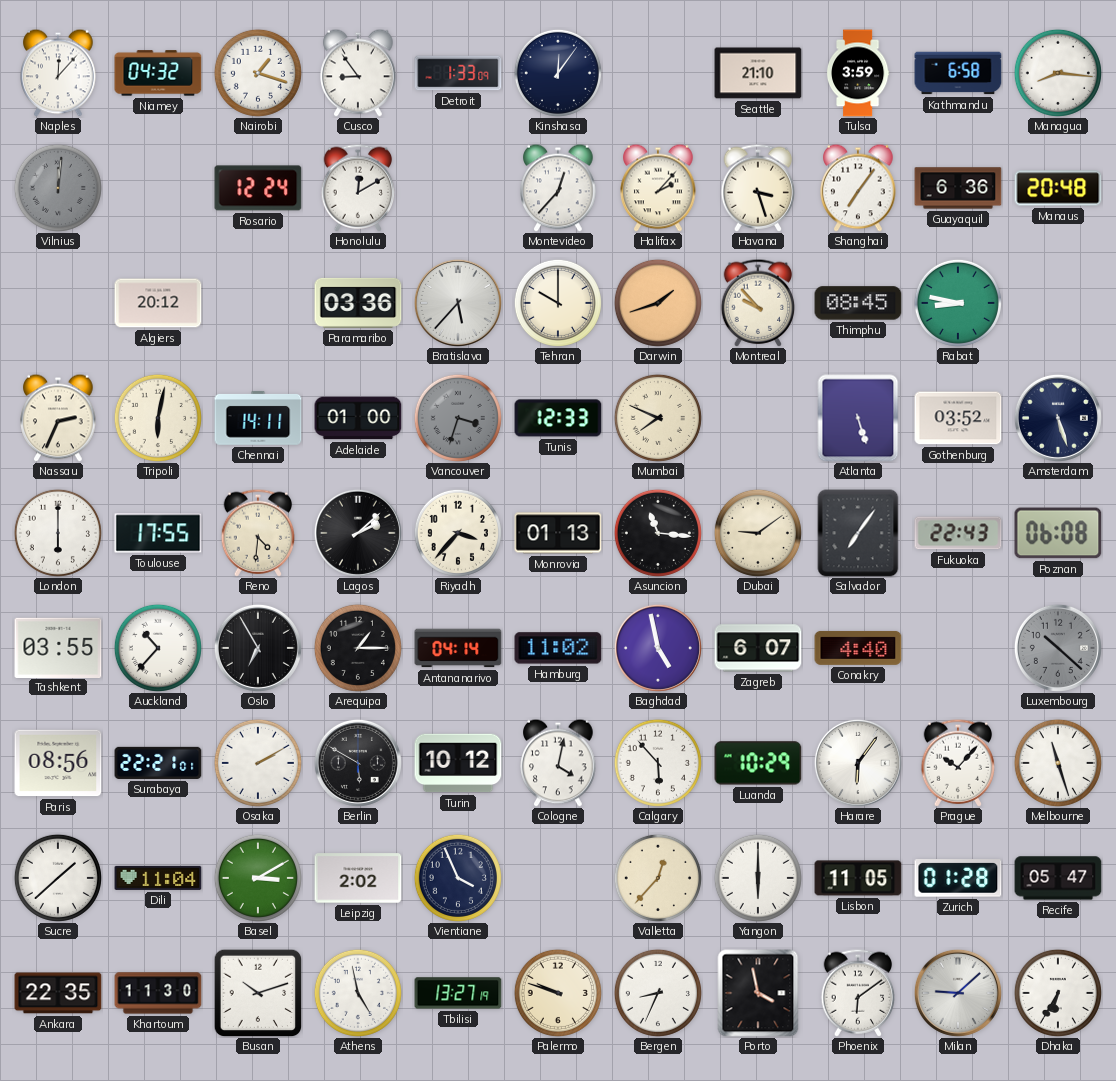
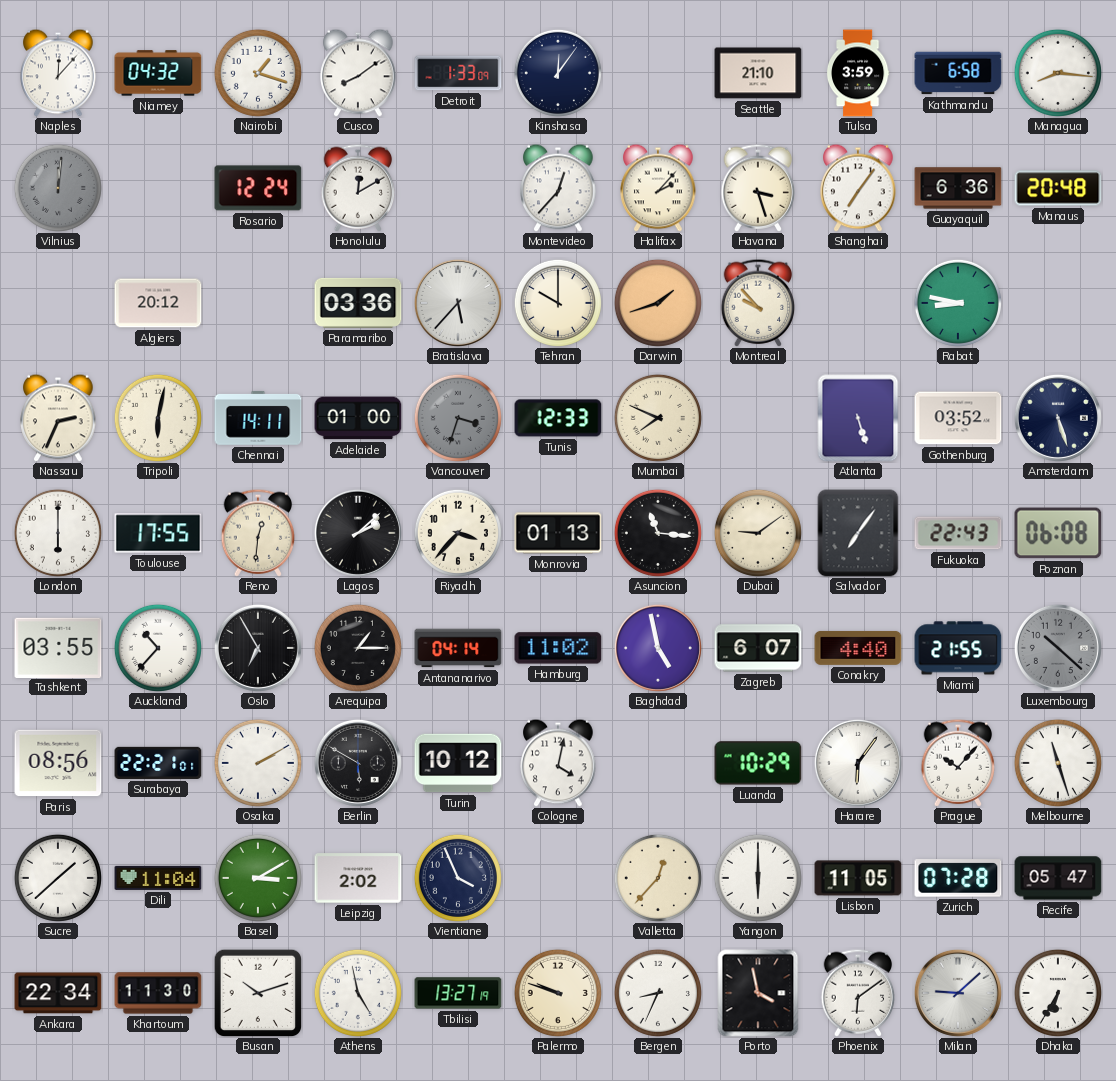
Cusco: 8:54 -> 8:09 (358, 73)
Thimphu: 08:45 -> none (858, 303)
Reno: 4:31 -> 12:31 (258, 533)
Miami: none -> 21:55 (958, 648)
Calgary: 5:53 -> none (658, 763)
Zurich: 01:28 -> 07:28 (958, 878)
Ankara: 22:35 -> 22:34 (58, 993)
